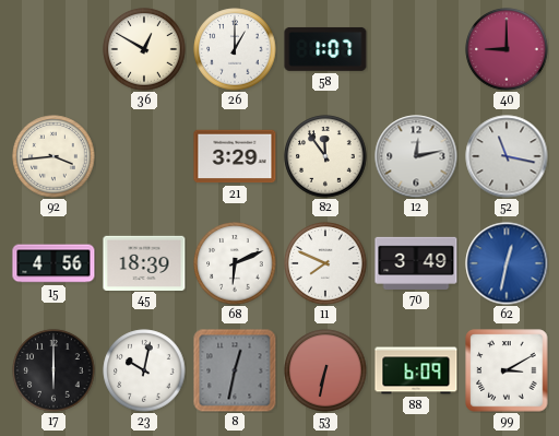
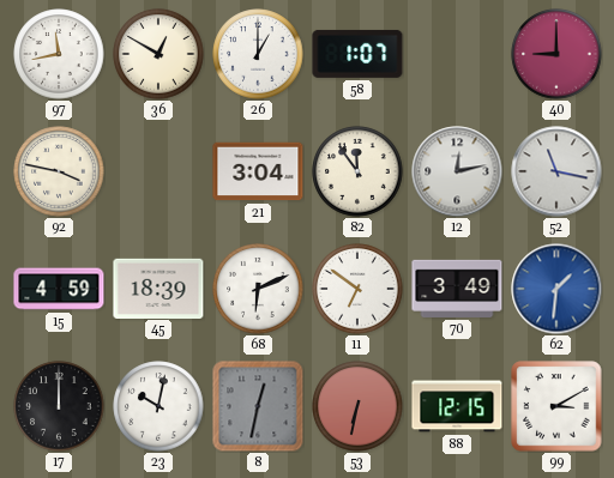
97: none -> 11:43 (59, 54)
92: 3:44 -> 3:47 (59, 171)
21: 3:29 -> 3:04 (258, 171)
15: 4:56 -> 4:59 (59, 289)
11: 7:49 -> 6:51 (357, 289)
62: 12:32 -> 1:31 (556, 289)
17: 6:00 -> 12:00 (59, 406)
88: 6:09 -> 12:15 (457, 406)
